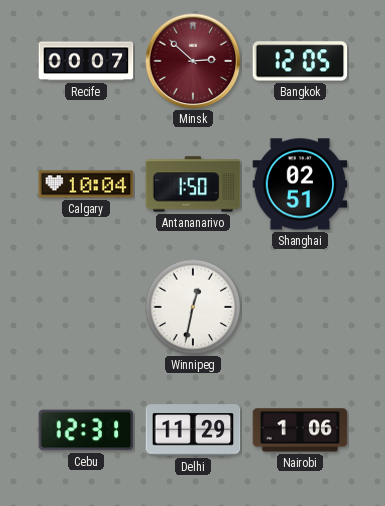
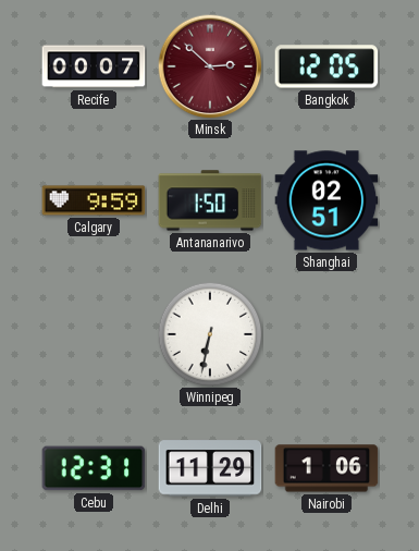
Calgary: 10:04 -> 9:59 (94, 200)
Winnipeg: 12:32 -> 6:32 (210, 334)
